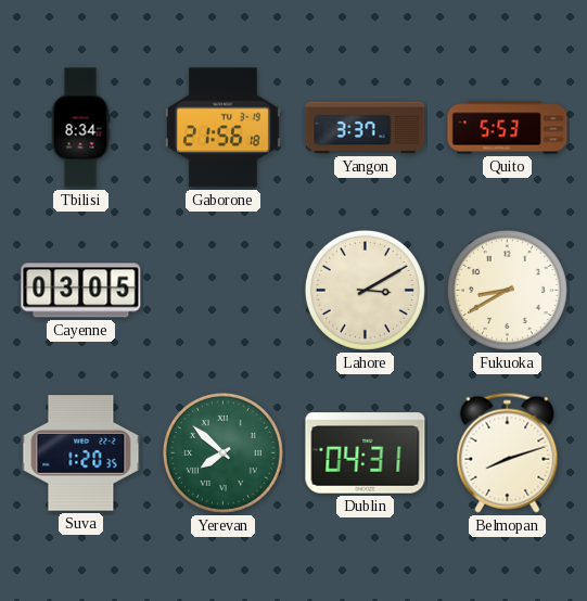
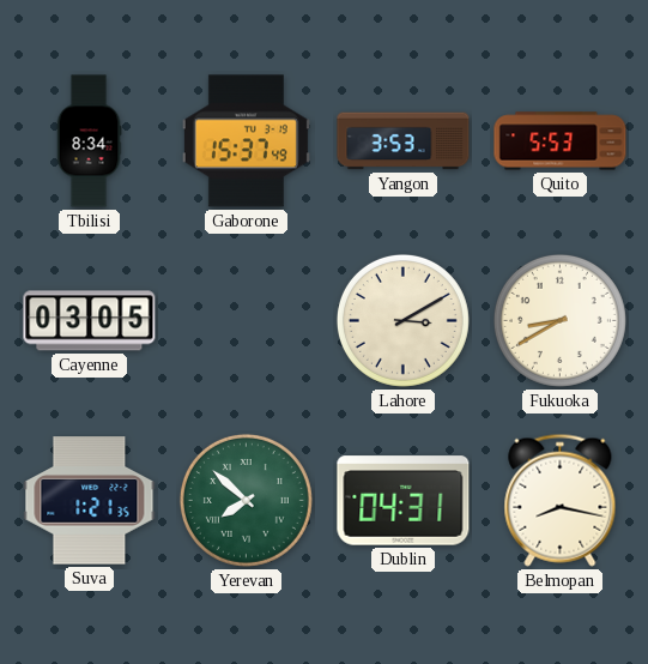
Gaborone: 21:56 -> 15:37 (246, 141)
Yangon: 3:37 -> 3:53 (404, 141)
Suva: 1:20 -> 1:21 (90, 501)
Belmopan: 8:12 -> 8:17 (561, 500)
